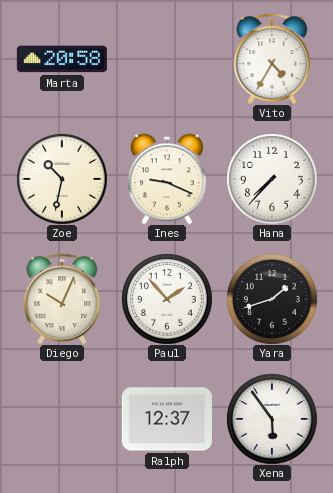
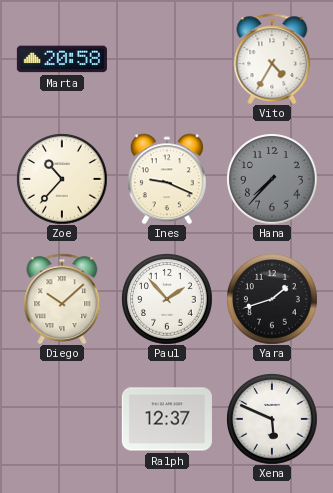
Zoe: 10:32 -> 10:37 (62, 179)
Hana dial: white -> grey (272, 179)
Diego: 10:04 -> 10:08 (62, 299)
Xena: 5:54 -> 5:49 (272, 419)
